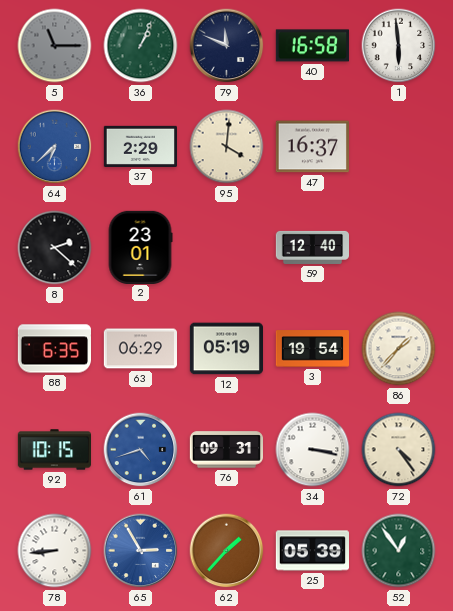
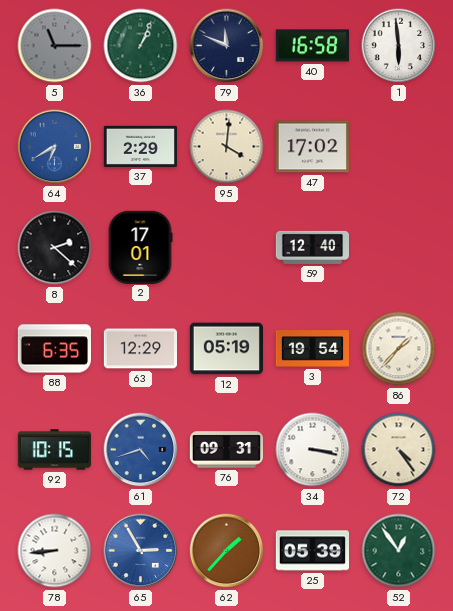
64: 6:38 -> 6:40 (55, 147)
47: 16:37 -> 17:02 (312, 147)
2: 23:01 -> 17:01 (140, 247)
63: 06:29 -> 12:29 (140, 349)
